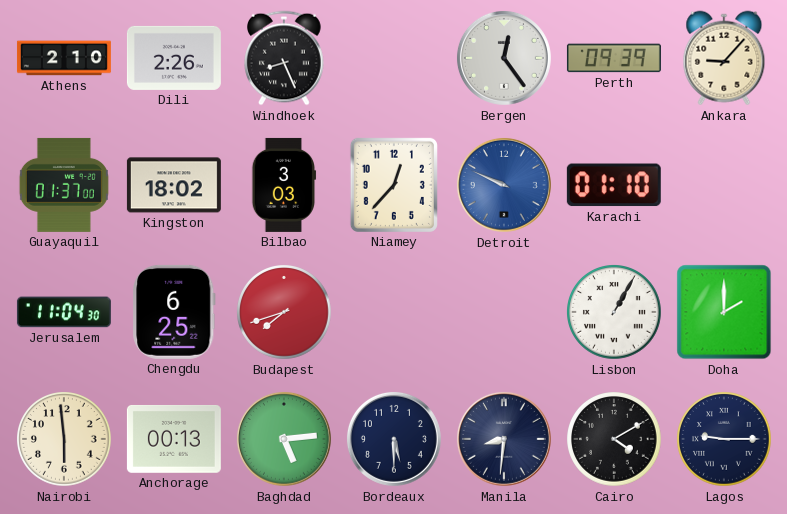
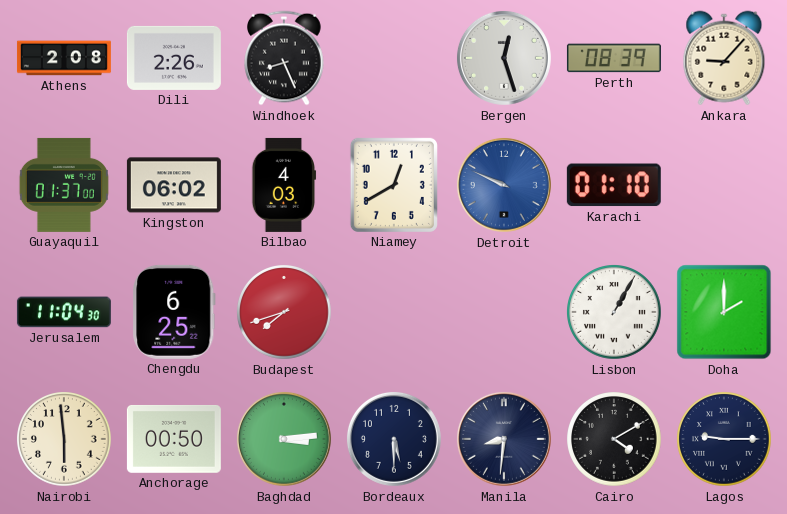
Athens: 2:10 -> 2:08 (64, 58)
Bergen: 12:24 -> 12:27 (504, 58)
Perth: 09:39 -> 08:39 (614, 58)
Kingston: 18:02 -> 06:02 (174, 185)
Bilbao: 3:03 -> 4:03 (284, 185)
Niamey: 12:37 -> 12:40 (394, 185)
Anchorage: 00:13 -> 00:50 (174, 439)
Baghdad: 5:14 -> 3:14 (284, 439)
